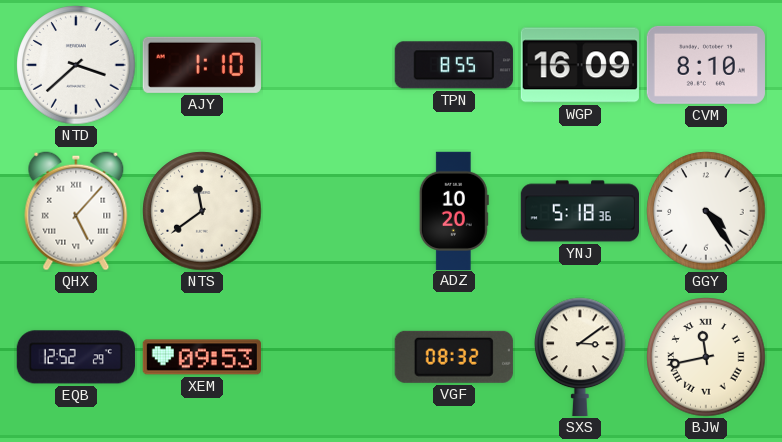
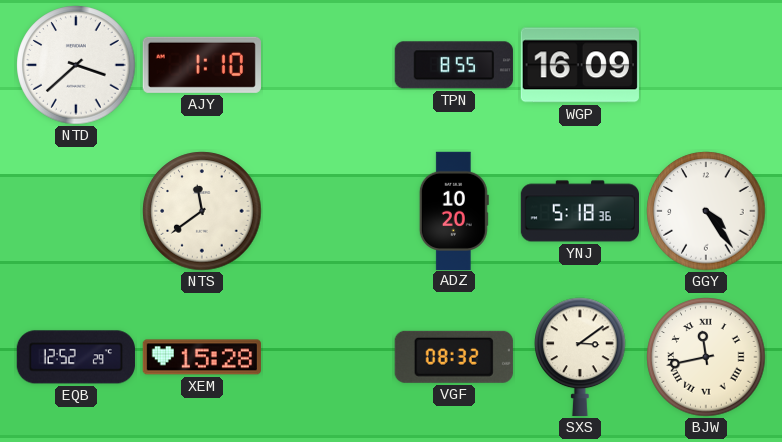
CVM: 8:10 -> none (706, 65)
QHX: 5:07 -> none (76, 211)
XEM: 09:53 -> 15:28 (202, 357)
